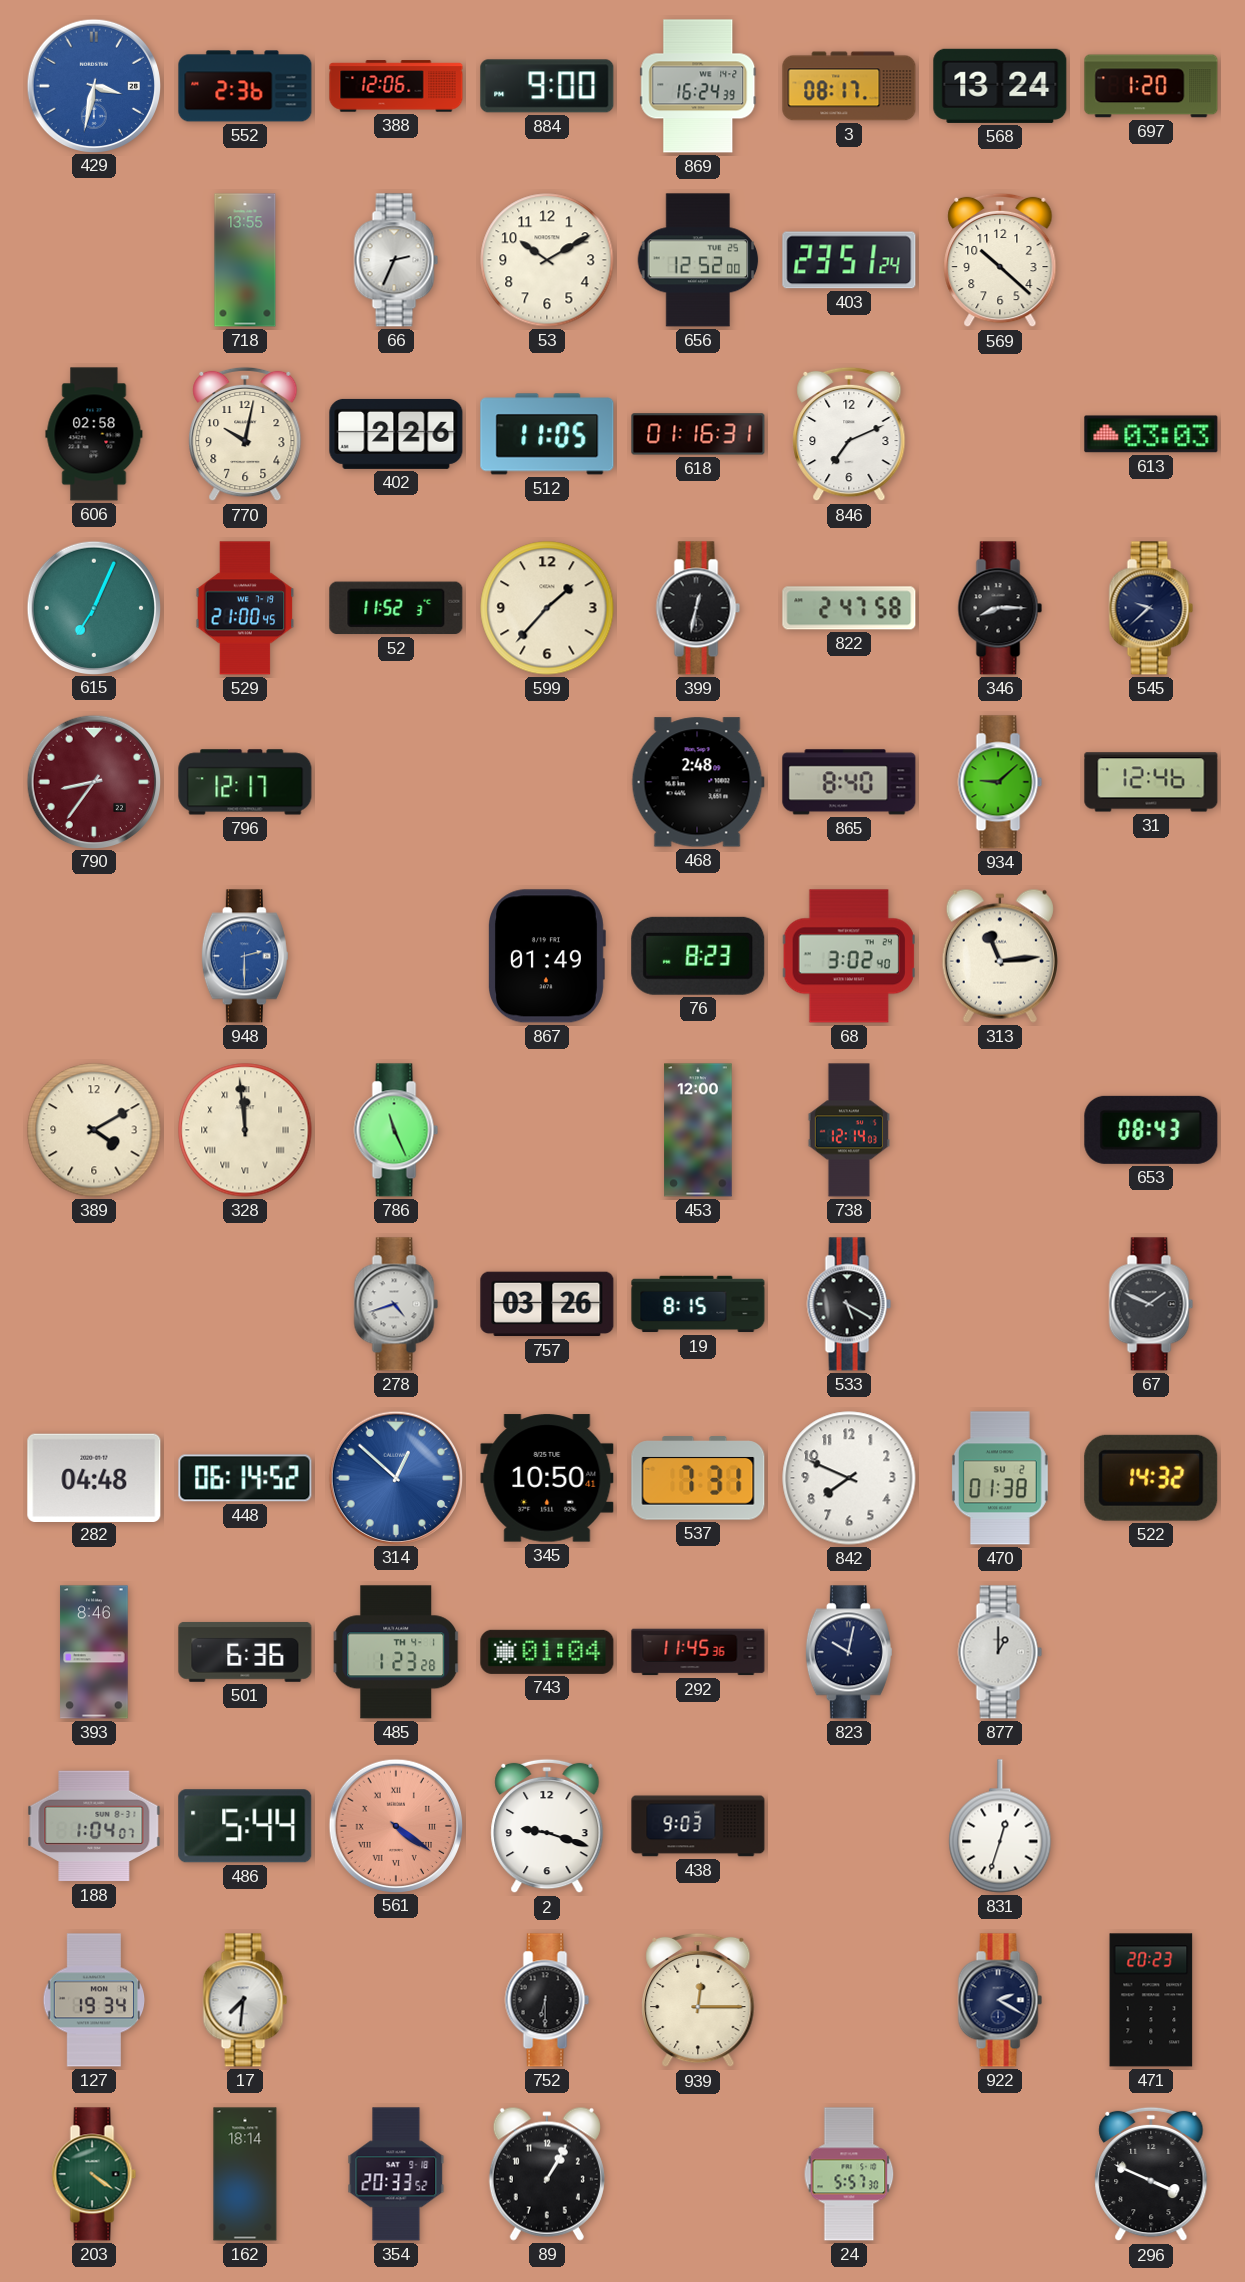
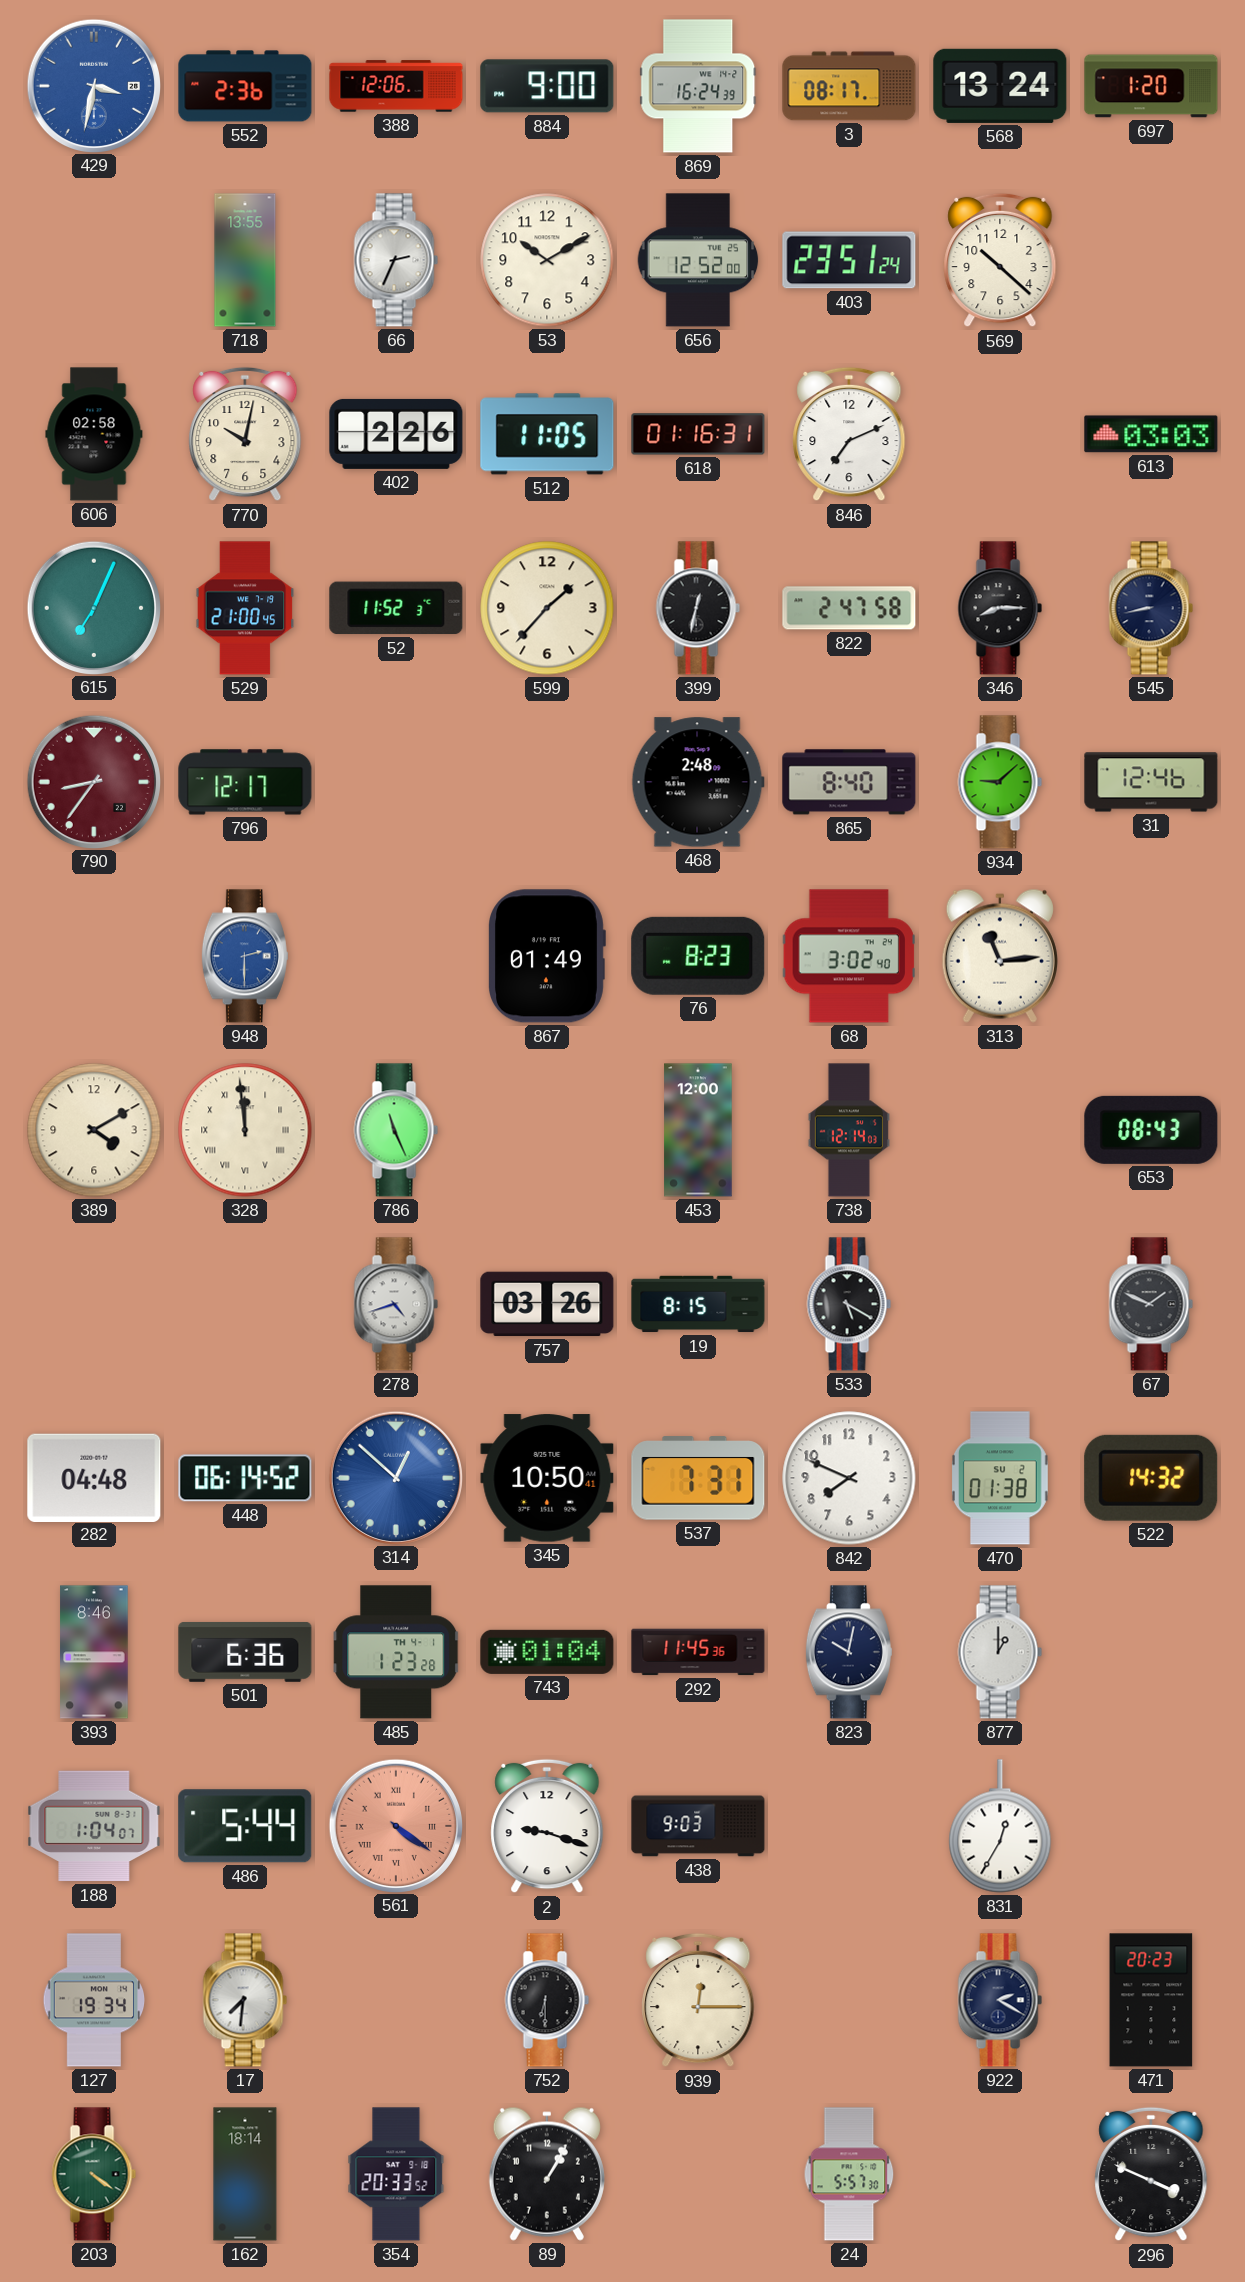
545: 9:38 -> 8:43 (1151, 608)
831: 12:33 -> 12:35 (1000, 1826)
